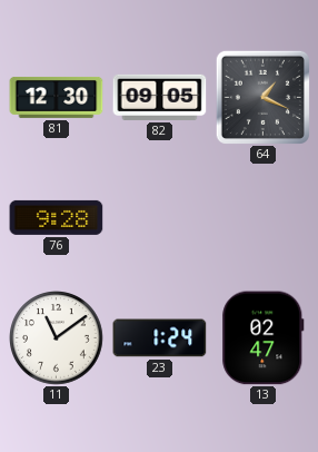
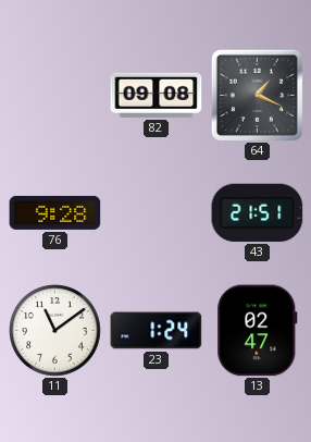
81: 12:30 -> none (57, 97)
82: 09:05 -> 09:08 (157, 95)
43: none -> 21:51 (258, 212)
